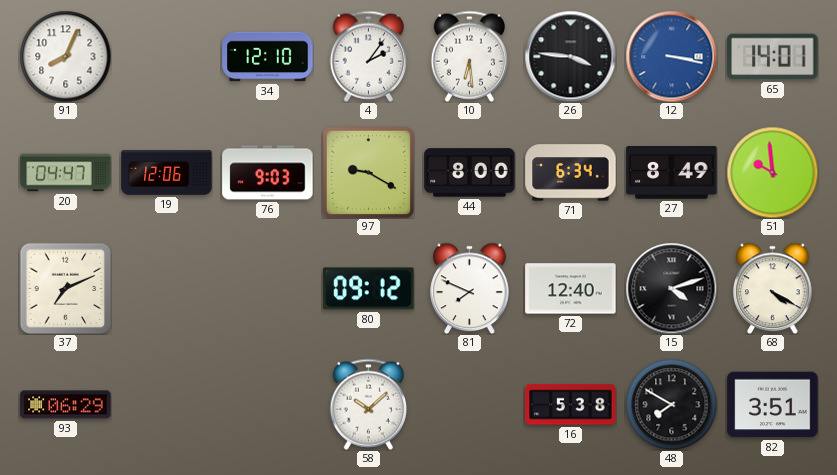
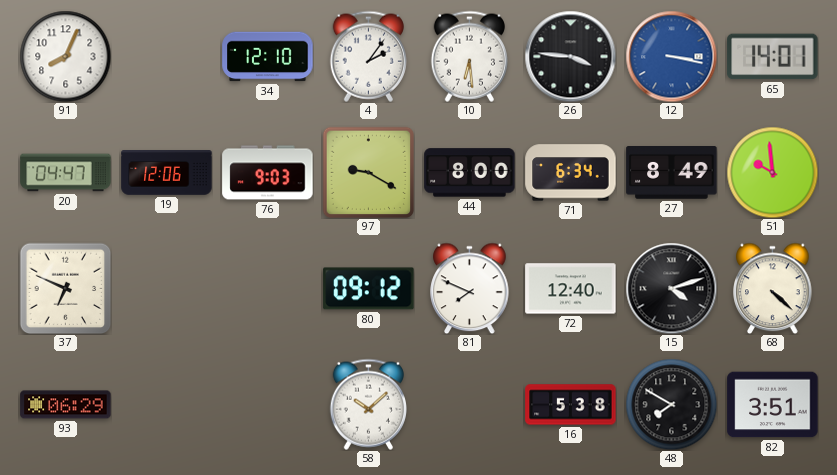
37: 7:11 -> 6:49 (65, 288)
68: 4:20 -> 4:22 (773, 288)
